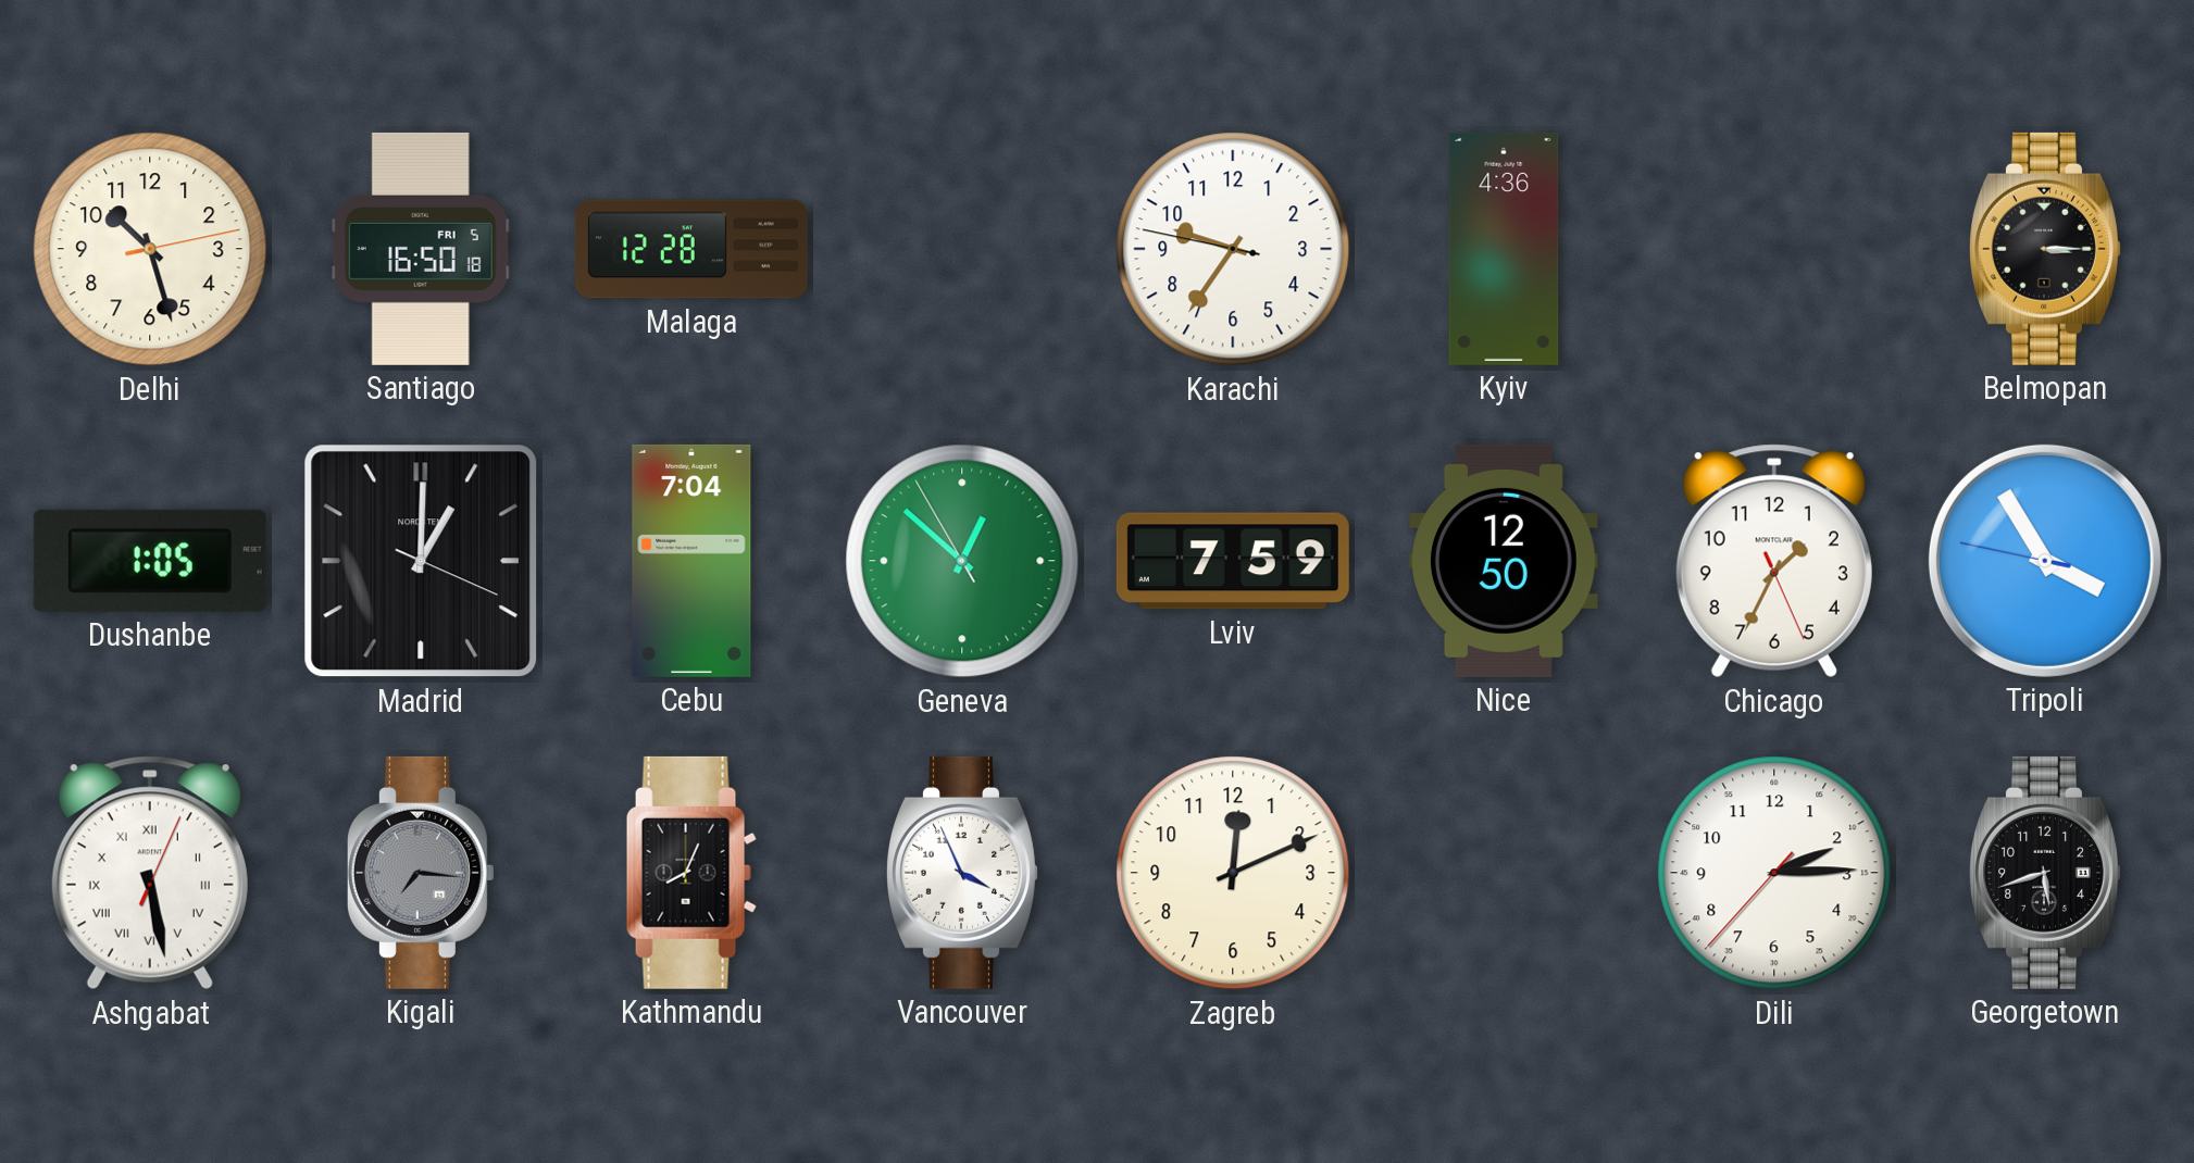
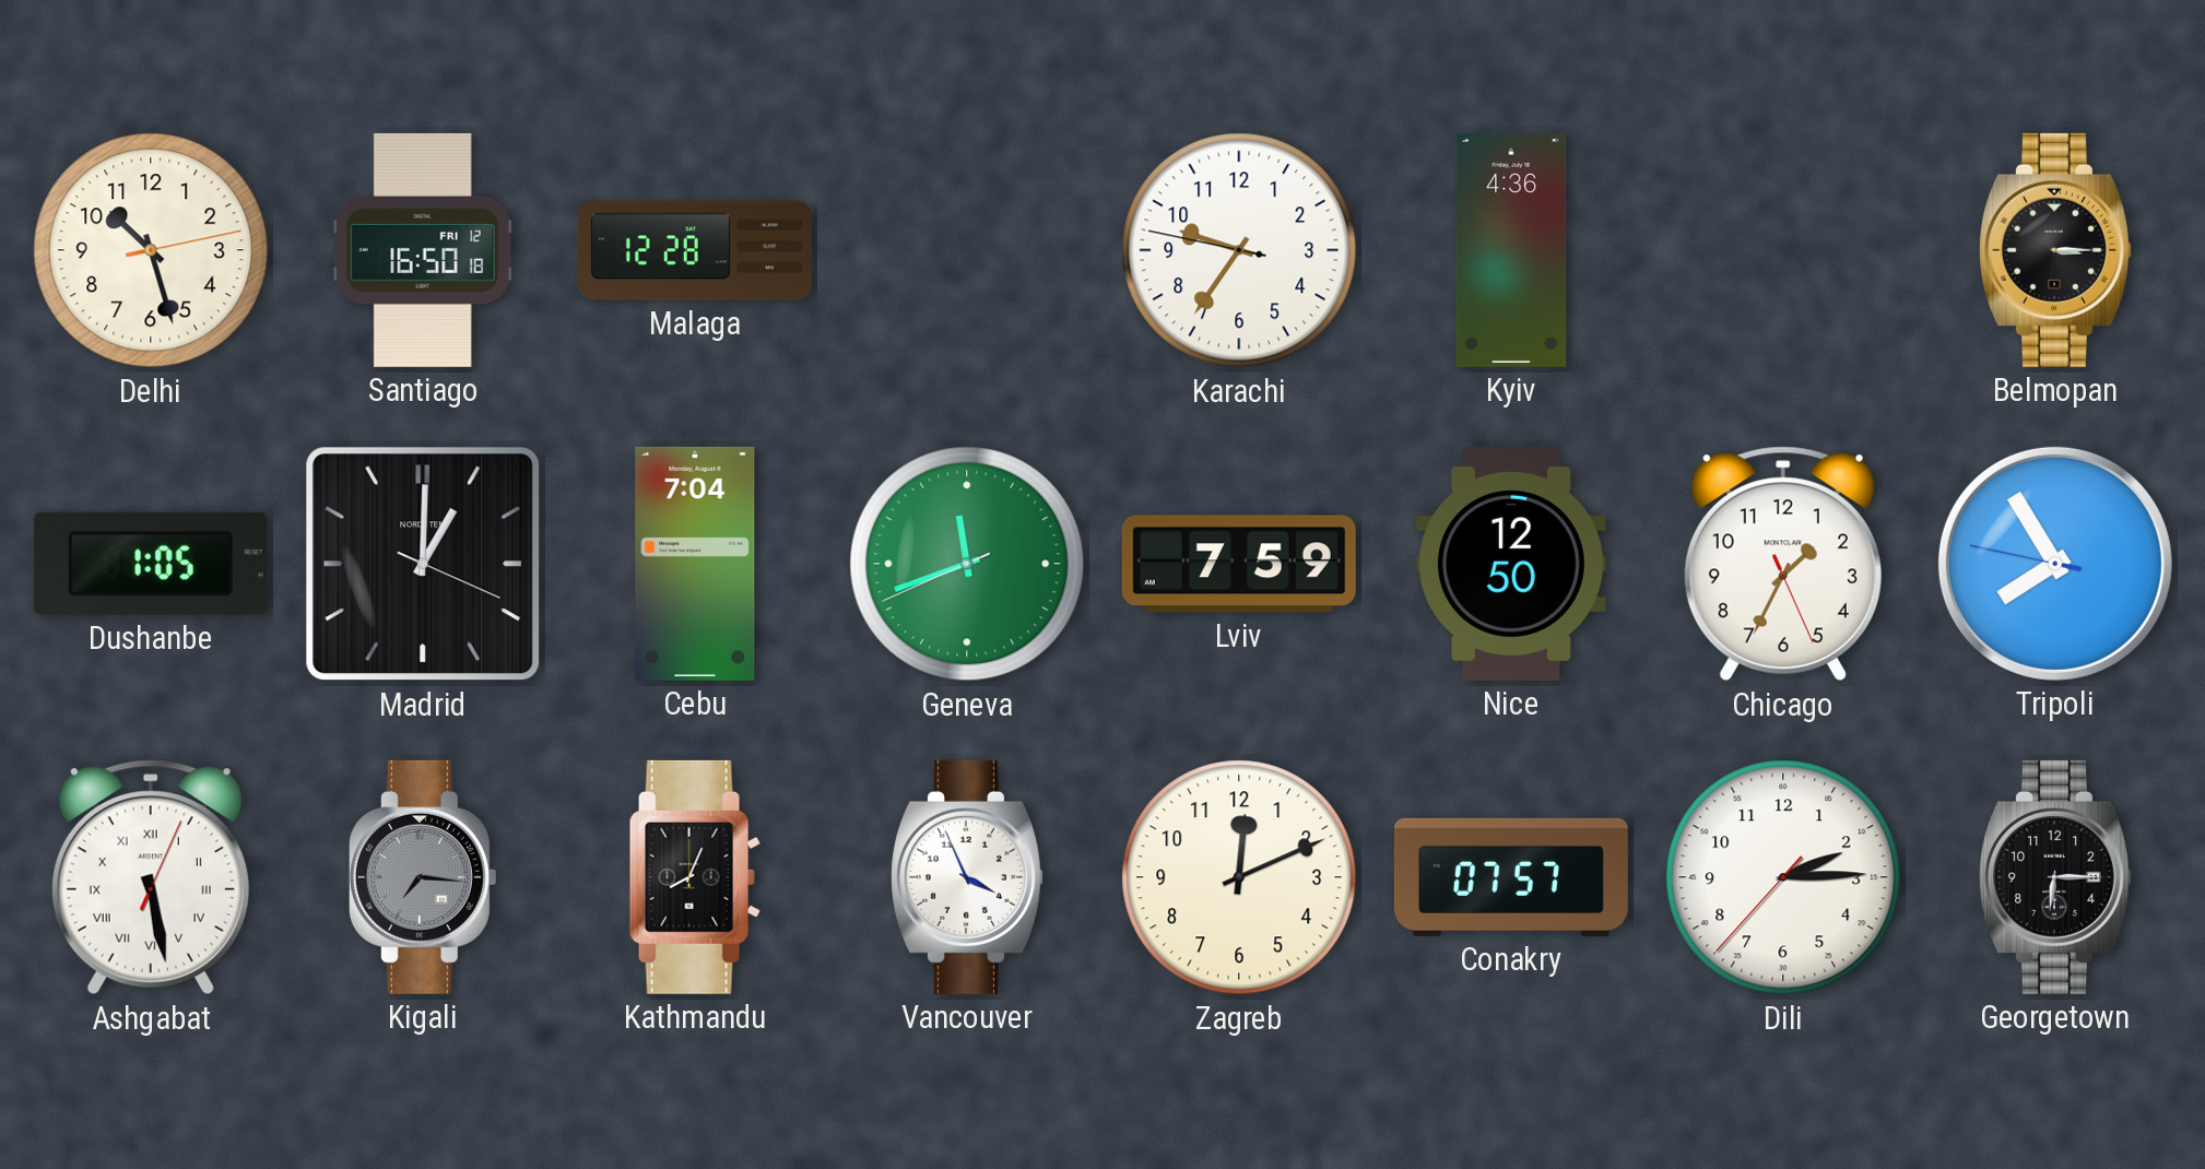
Santiago date: FRI 5 -> FRI 12 (423, 250)
Geneva: 12:51 -> 11:41 (967, 564)
Tripoli: 3:54 -> 7:54 (2055, 564)
Conakry: none -> 07:57 (1511, 877)
Georgetown: 5:42 -> 6:15 (2056, 877)
